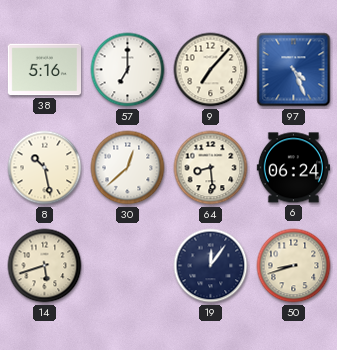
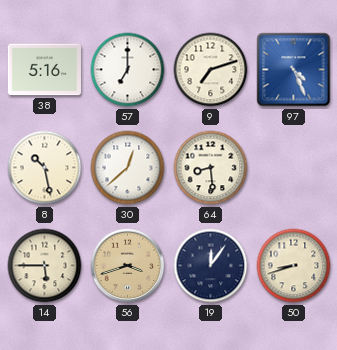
9: 7:07 -> 7:12 (211, 70)
6: 06:24 -> none (293, 168)
14: 5:42 -> 5:45 (45, 266)
56: none -> 3:42 (128, 266)
